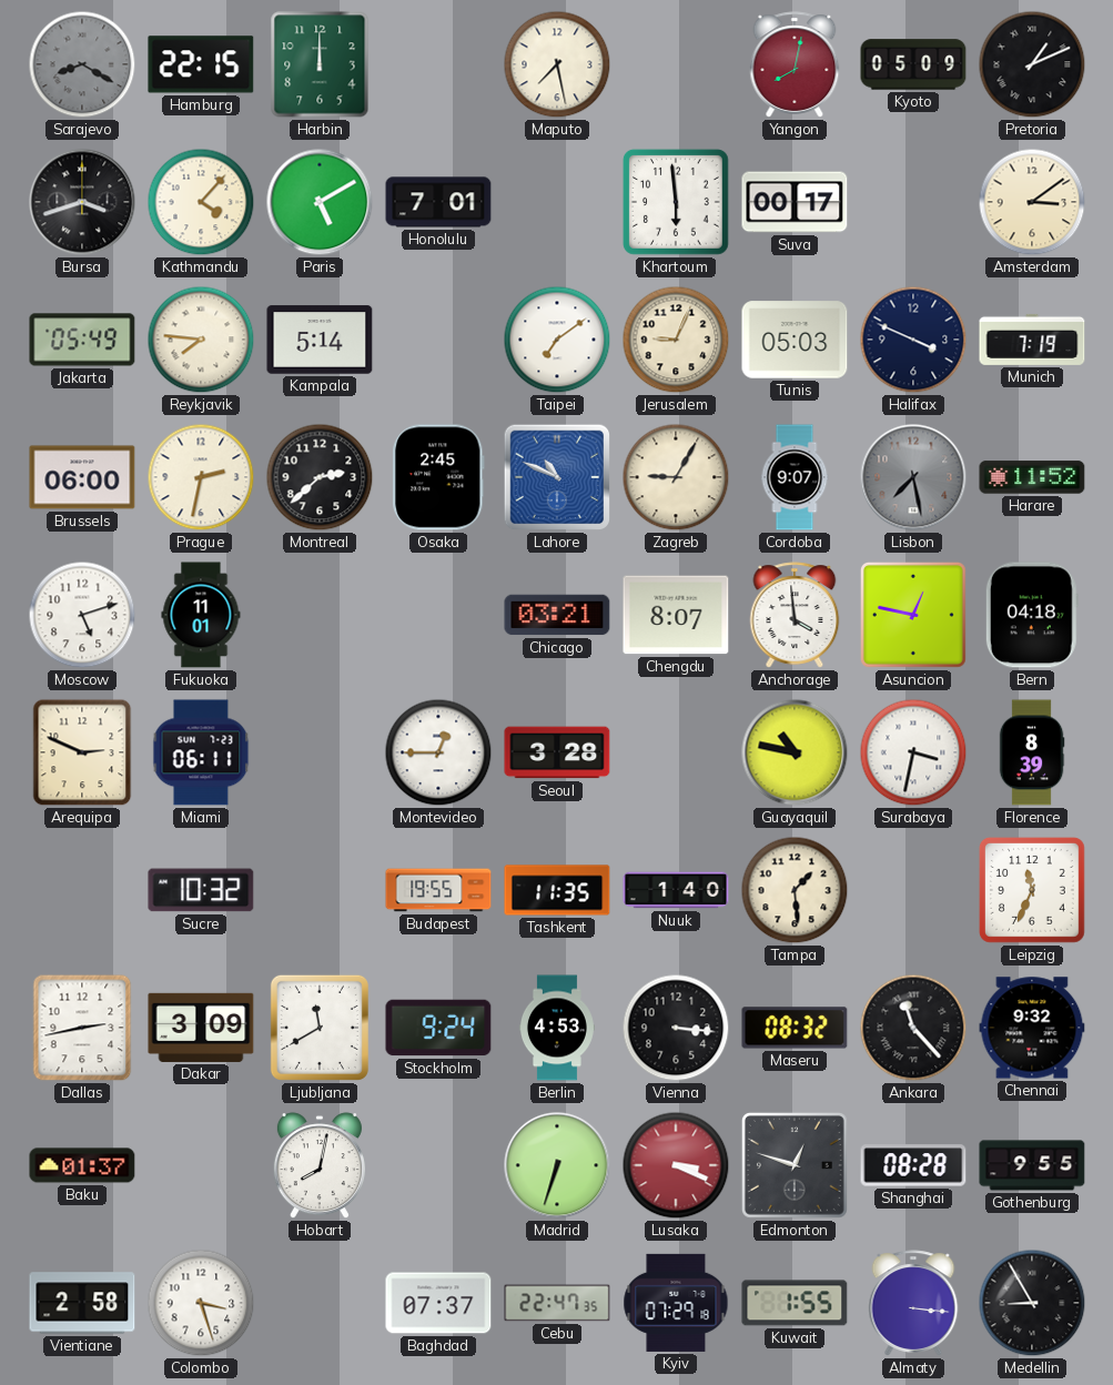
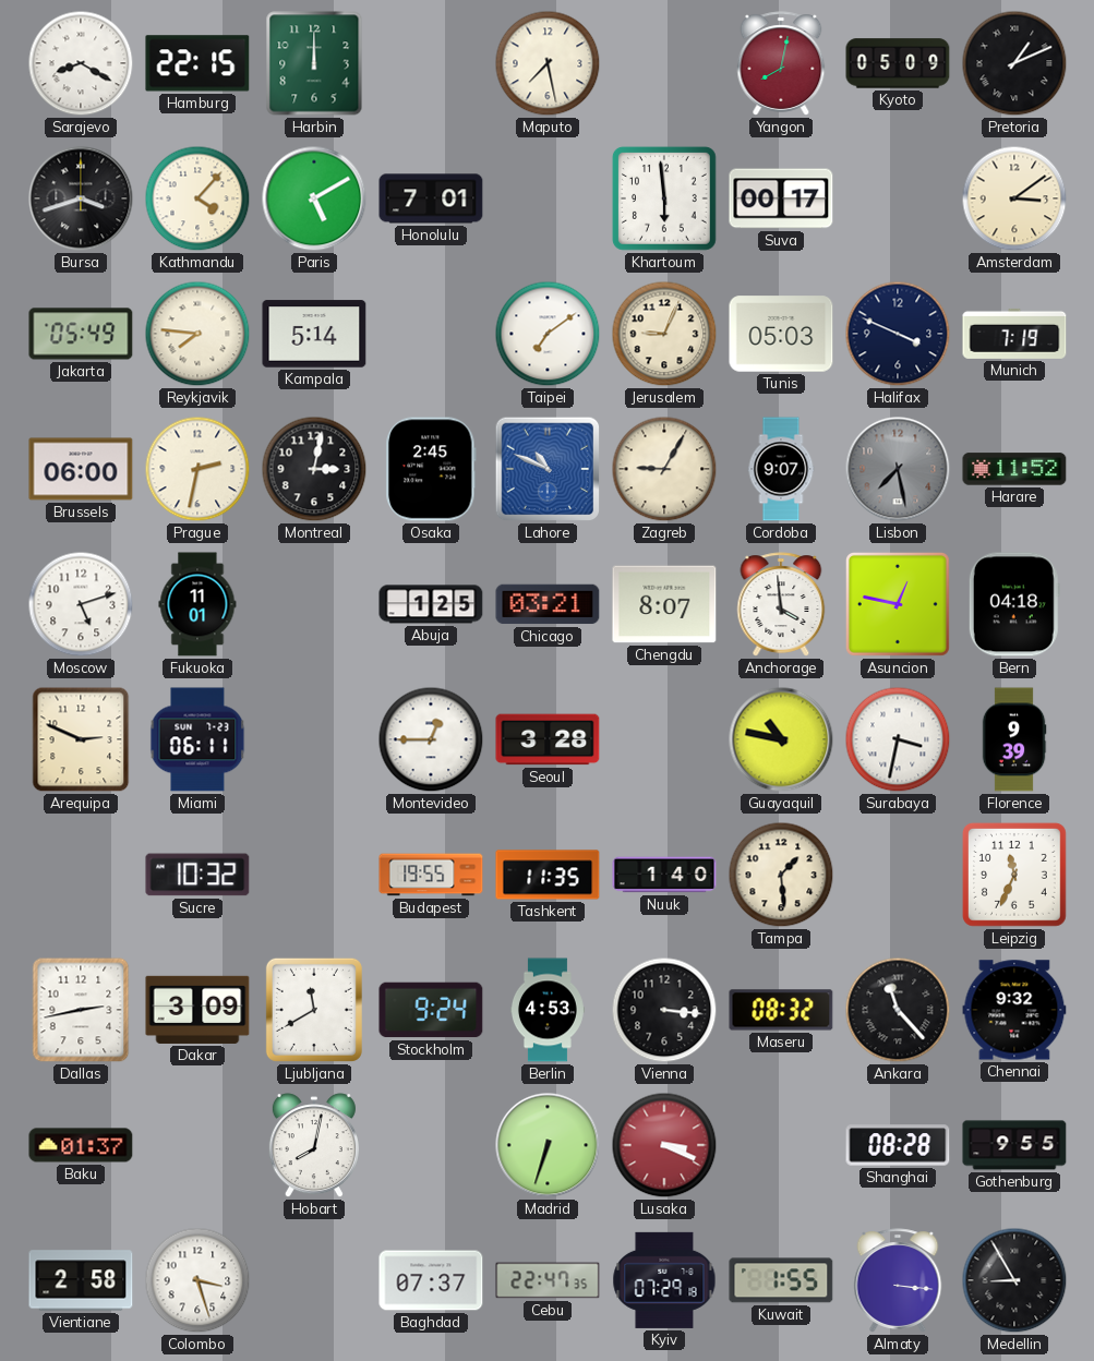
Sarajevo dial: grey -> white (81, 63)
Montreal: 2:38 -> 3:02 (314, 469)
Abuja: none -> 1:25 (431, 604)
Florence: 8:39 -> 9:39 (1014, 739)
Edmonton: 12:48 -> none (795, 1165)
